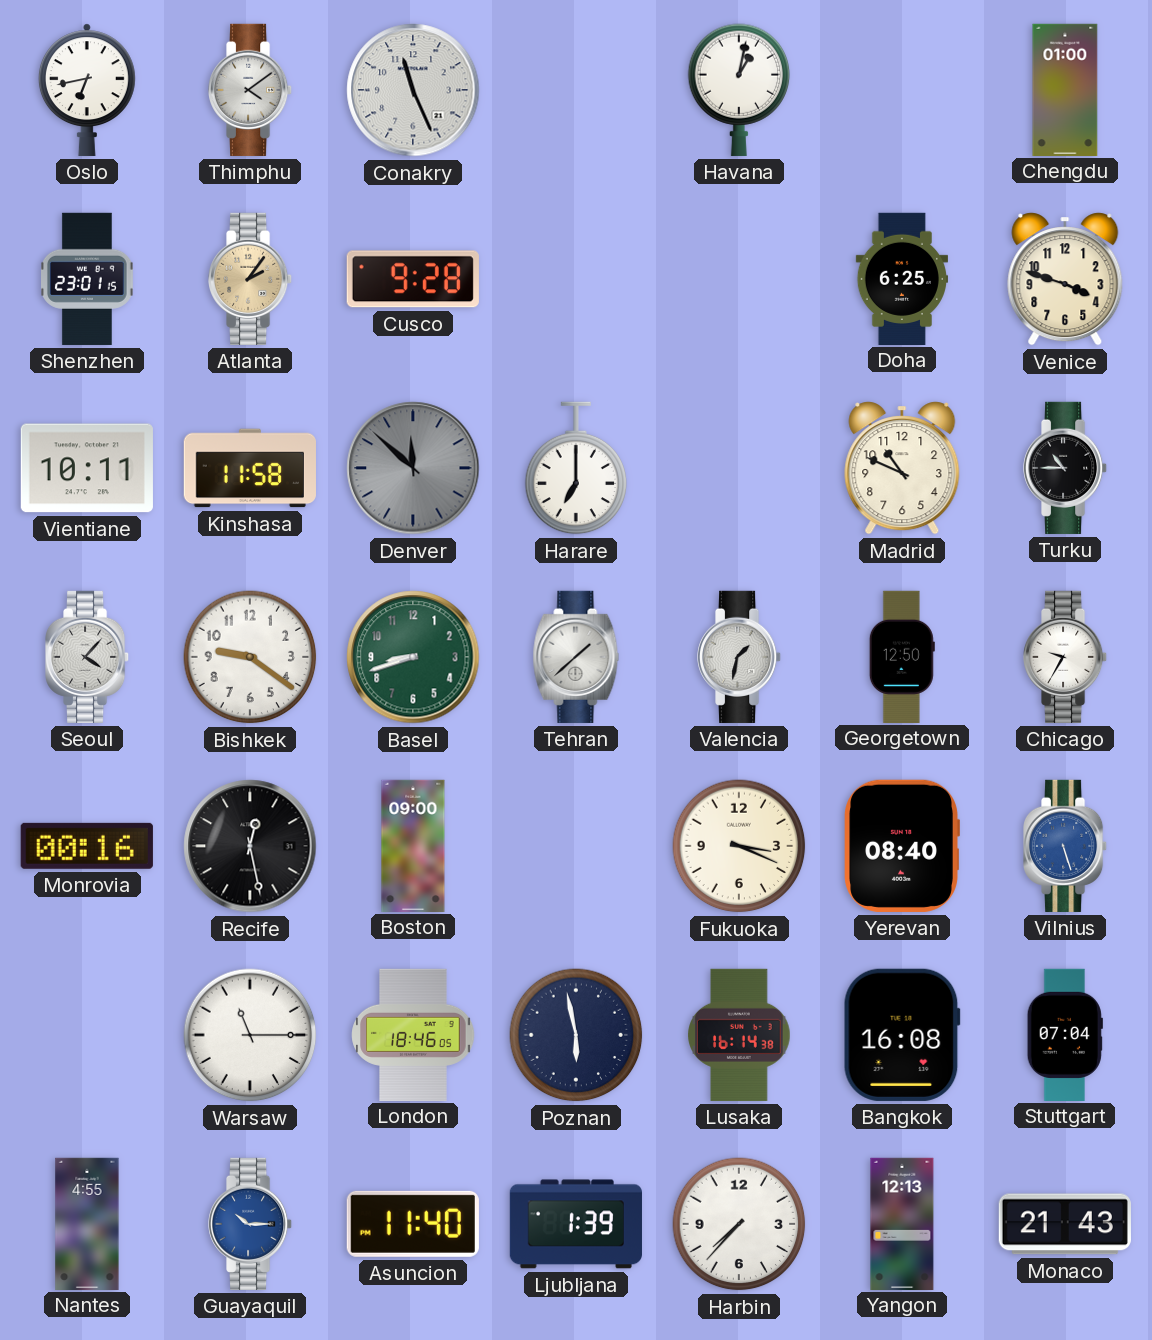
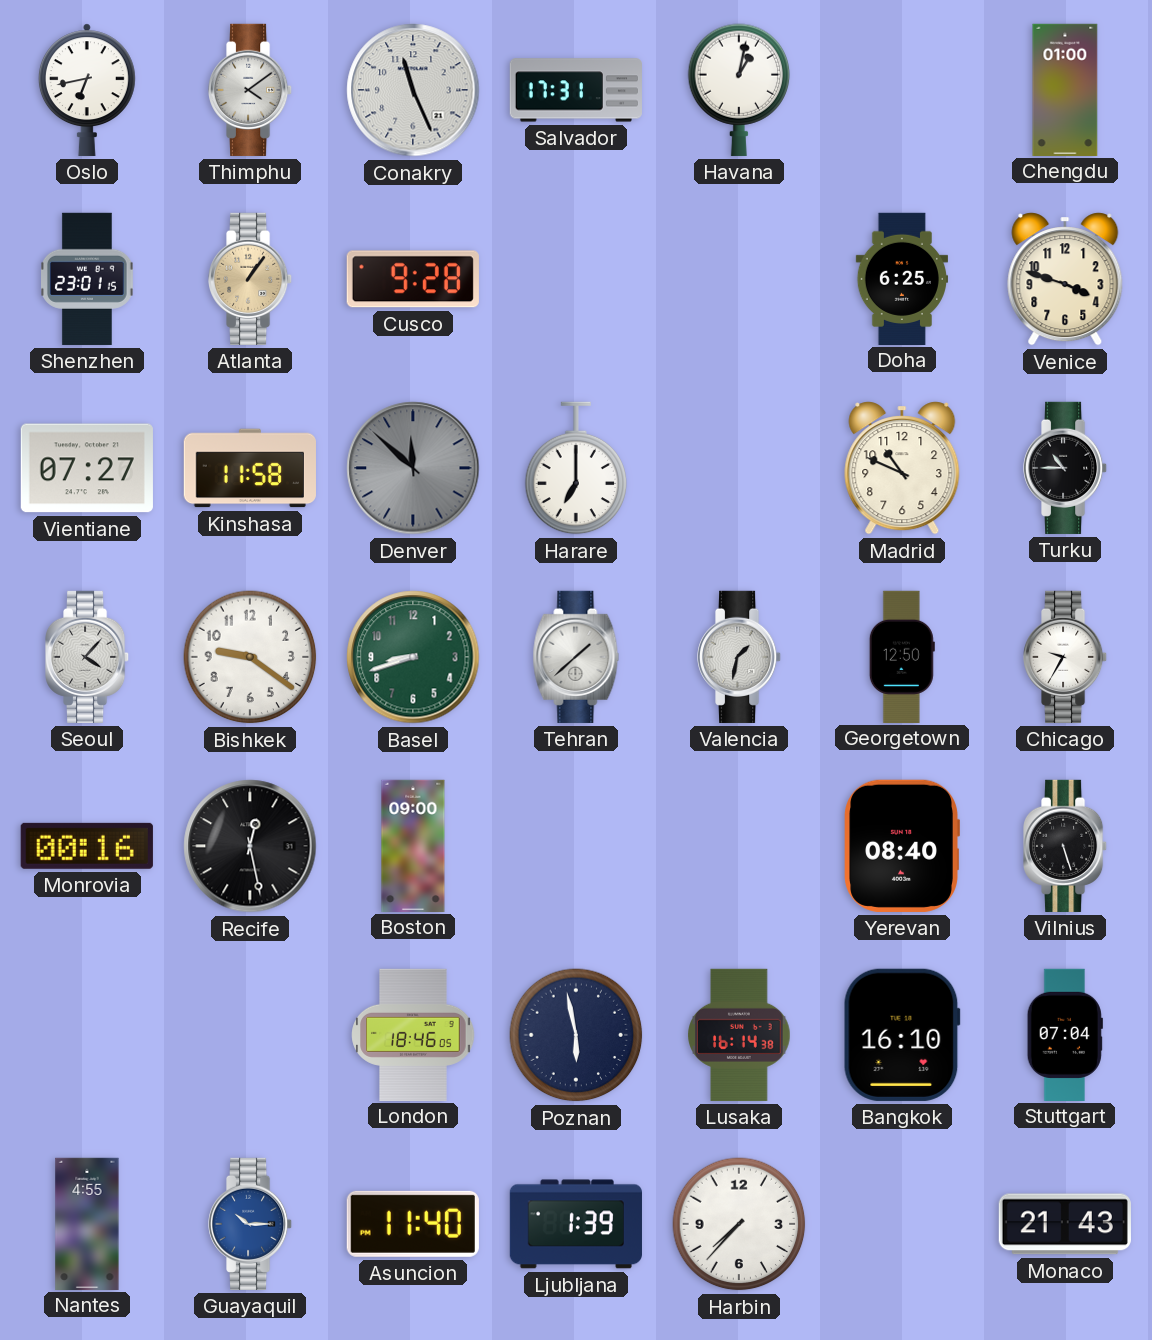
Salvador: none -> 17:31 (576, 90)
Atlanta: 2:06 -> 1:06 (251, 279)
Vientiane: 10:11 -> 07:27 (87, 468)
Fukuoka: 3:19 -> none (739, 846)
Vilnius dial: blue -> black (1066, 846)
Warsaw: 11:15 -> none (250, 1035)
Bangkok: 16:08 -> 16:10 (902, 1035)
Yangon: 12:13 -> none (902, 1223)
